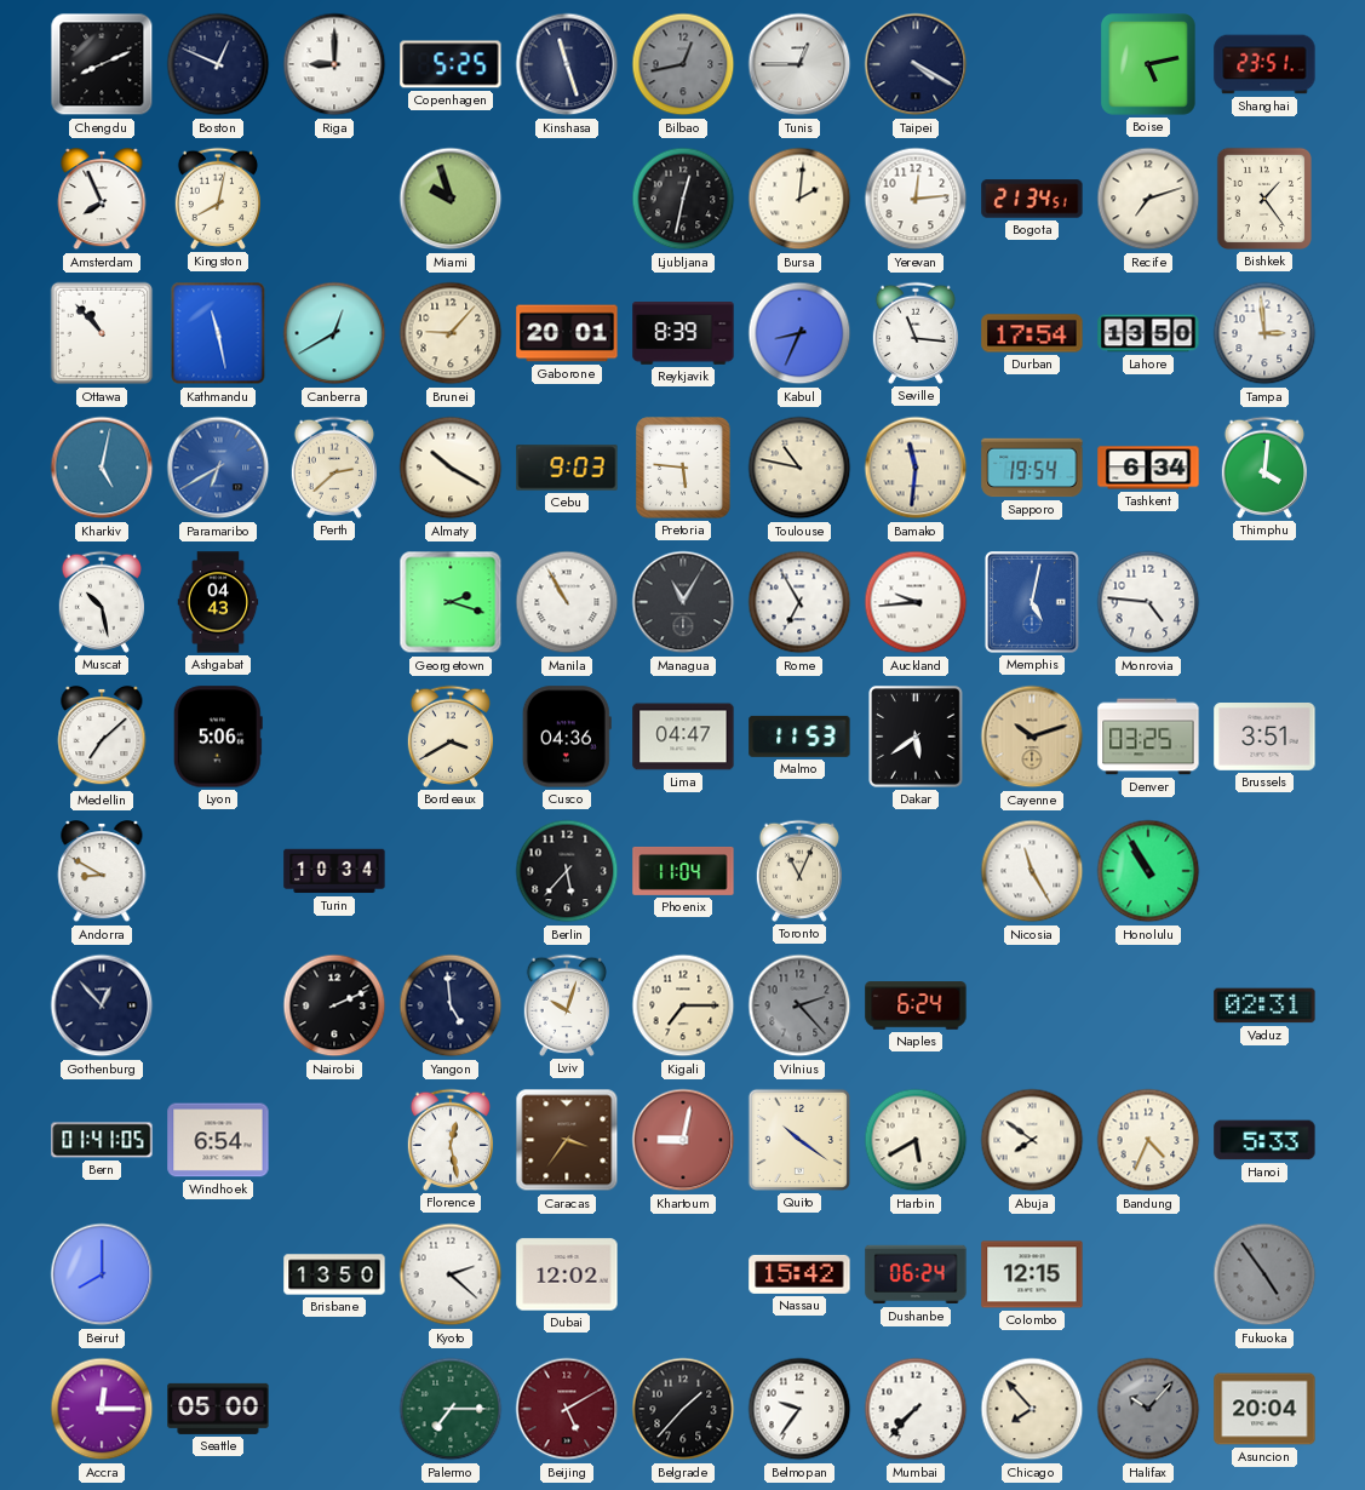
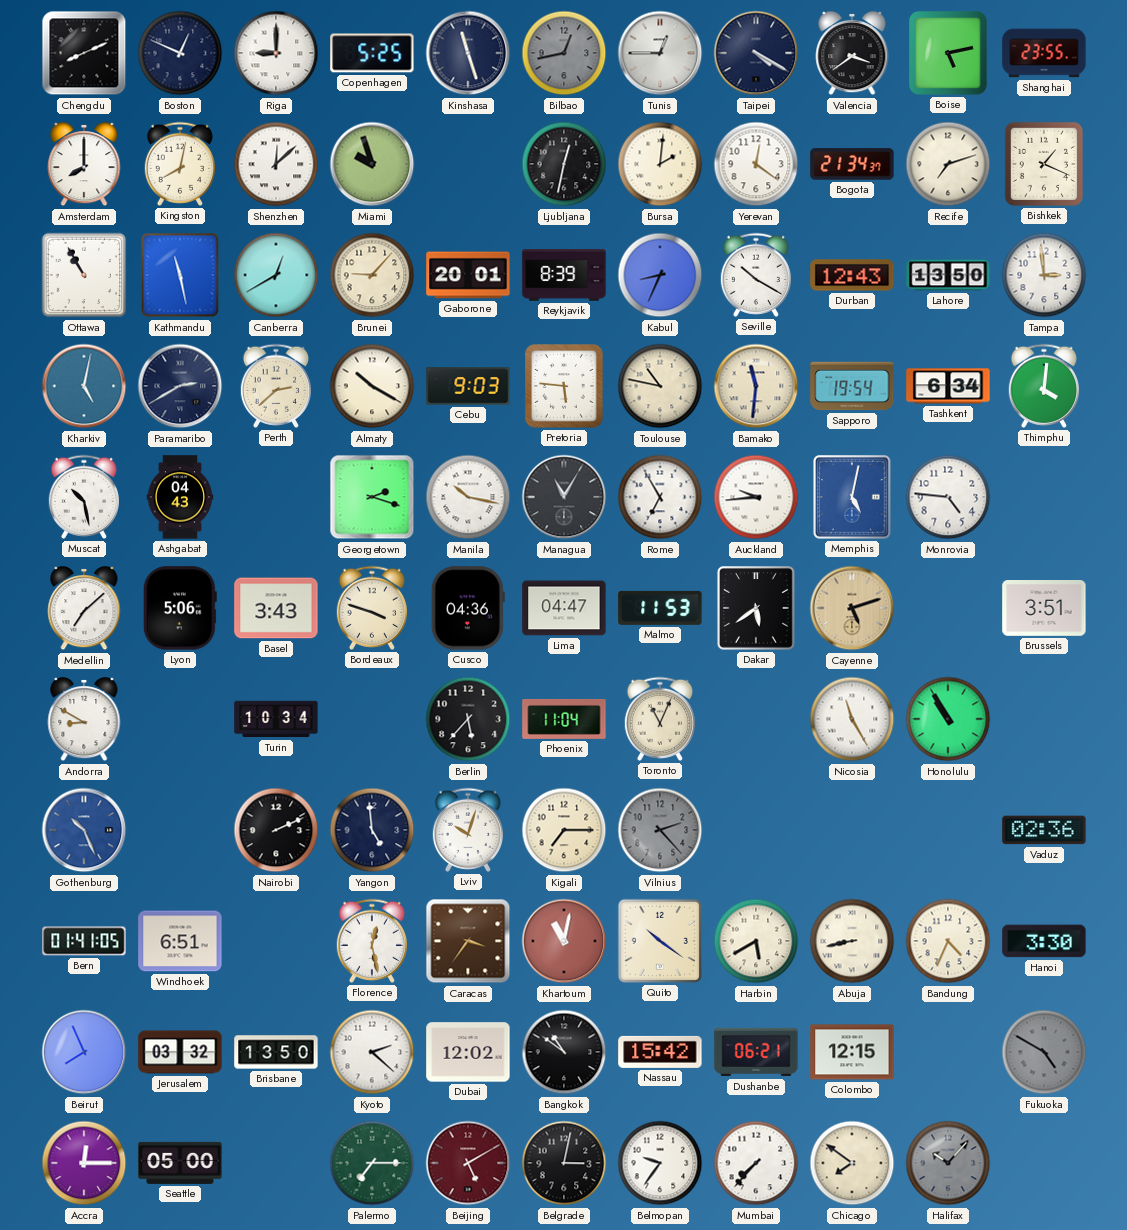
Valencia: none -> 3:39 (852, 54)
Shanghai: 23:51 -> 23:55 (1044, 53)
Amsterdam: 7:56 -> 8:00 (84, 165)
Shenzhen: none -> 12:08 (276, 164)
Yerevan: 12:14 -> 12:21 (756, 164)
Bogota: 21:34:51 -> 21:34:37 (852, 164)
Bishkek: 1:24 -> 1:19 (1044, 164)
Ottawa: 10:53 -> 10:55 (84, 275)
Seville: 11:16 -> 10:20 (755, 275)
Durban: 17:54 -> 12:43 (852, 275)
Paramaribo: 6:40 -> 2:40 (180, 386)
Paramaribo dial: blue -> navy (180, 386)
Manila: 10:55 -> 10:17 (468, 497)
Basel: none -> 3:43 (276, 608)
Bordeaux: 3:40 -> 3:48 (371, 608)
Cayenne: 10:12 -> 5:12 (852, 608)
Denver: 03:25 -> none (1148, 737)
Gothenburg: 12:53 -> 10:26 (84, 830)
Gothenburg dial: navy -> blue (84, 830)
Naples: 6:24 -> none (916, 1005)
Vaduz: 02:31 -> 02:36 (1044, 830)
Windhoek: 6:54 -> 6:51 (180, 941)
Khartoum: 9:02 -> 11:02 (564, 941)
Abuja: 7:51 -> 8:43 (852, 941)
Hanoi: 5:33 -> 3:30 (1044, 941)
Beirut: 8:00 -> 7:56 (84, 1052)
Jerusalem: none -> 03:32 (180, 1052)
Bangkok: none -> 10:51 (564, 1052)
Dushanbe: 06:24 -> 06:21 (756, 1052)
Fukuoka: 4:54 -> 4:50 (1044, 1052)
Belgrade: 1:37 -> 3:02 (564, 1163)
Chicago: 7:53 -> 7:51 (852, 1163)
Asuncion: 20:04 -> none (1264, 1409)
